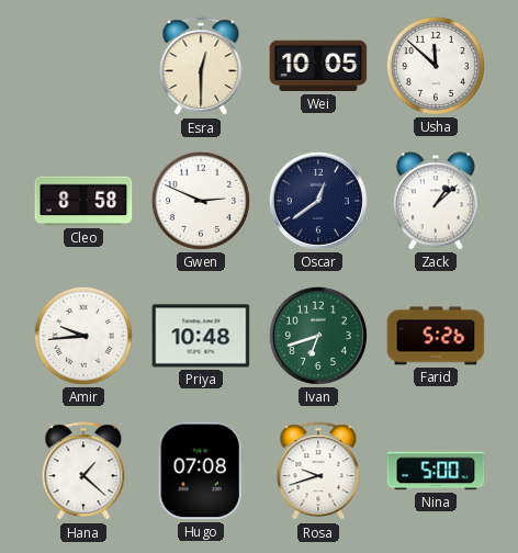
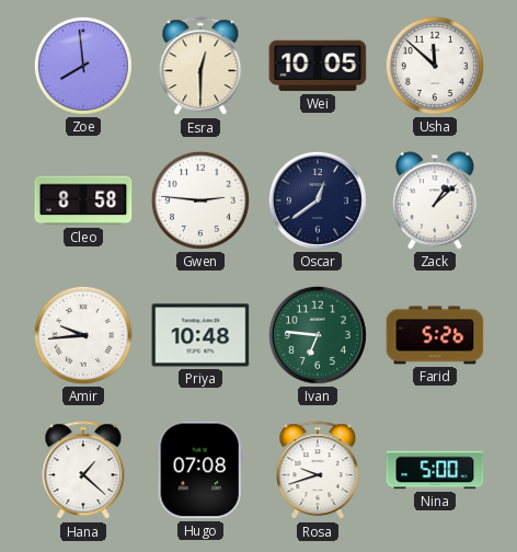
Zoe: none -> 7:59 (83, 66)
Gwen: 2:49 -> 2:46 (200, 200)
Ivan: 6:42 -> 6:46 (318, 335)
